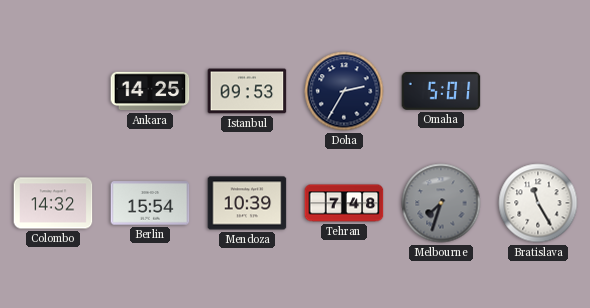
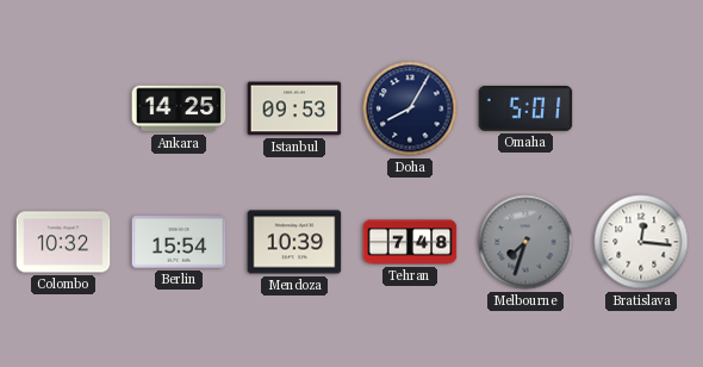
Doha: 2:35 -> 8:05 (410, 108)
Colombo: 14:32 -> 10:32 (63, 242)
Bratislava: 11:25 -> 12:16 (641, 242)
